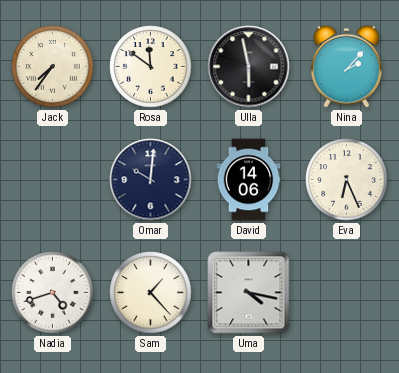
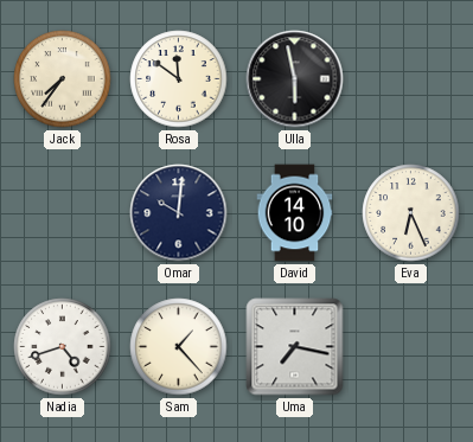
Nina: 2:07 -> none (346, 66)
David: 14:06 -> 14:10 (295, 213)
Uma: 4:17 -> 7:17 (295, 347)
